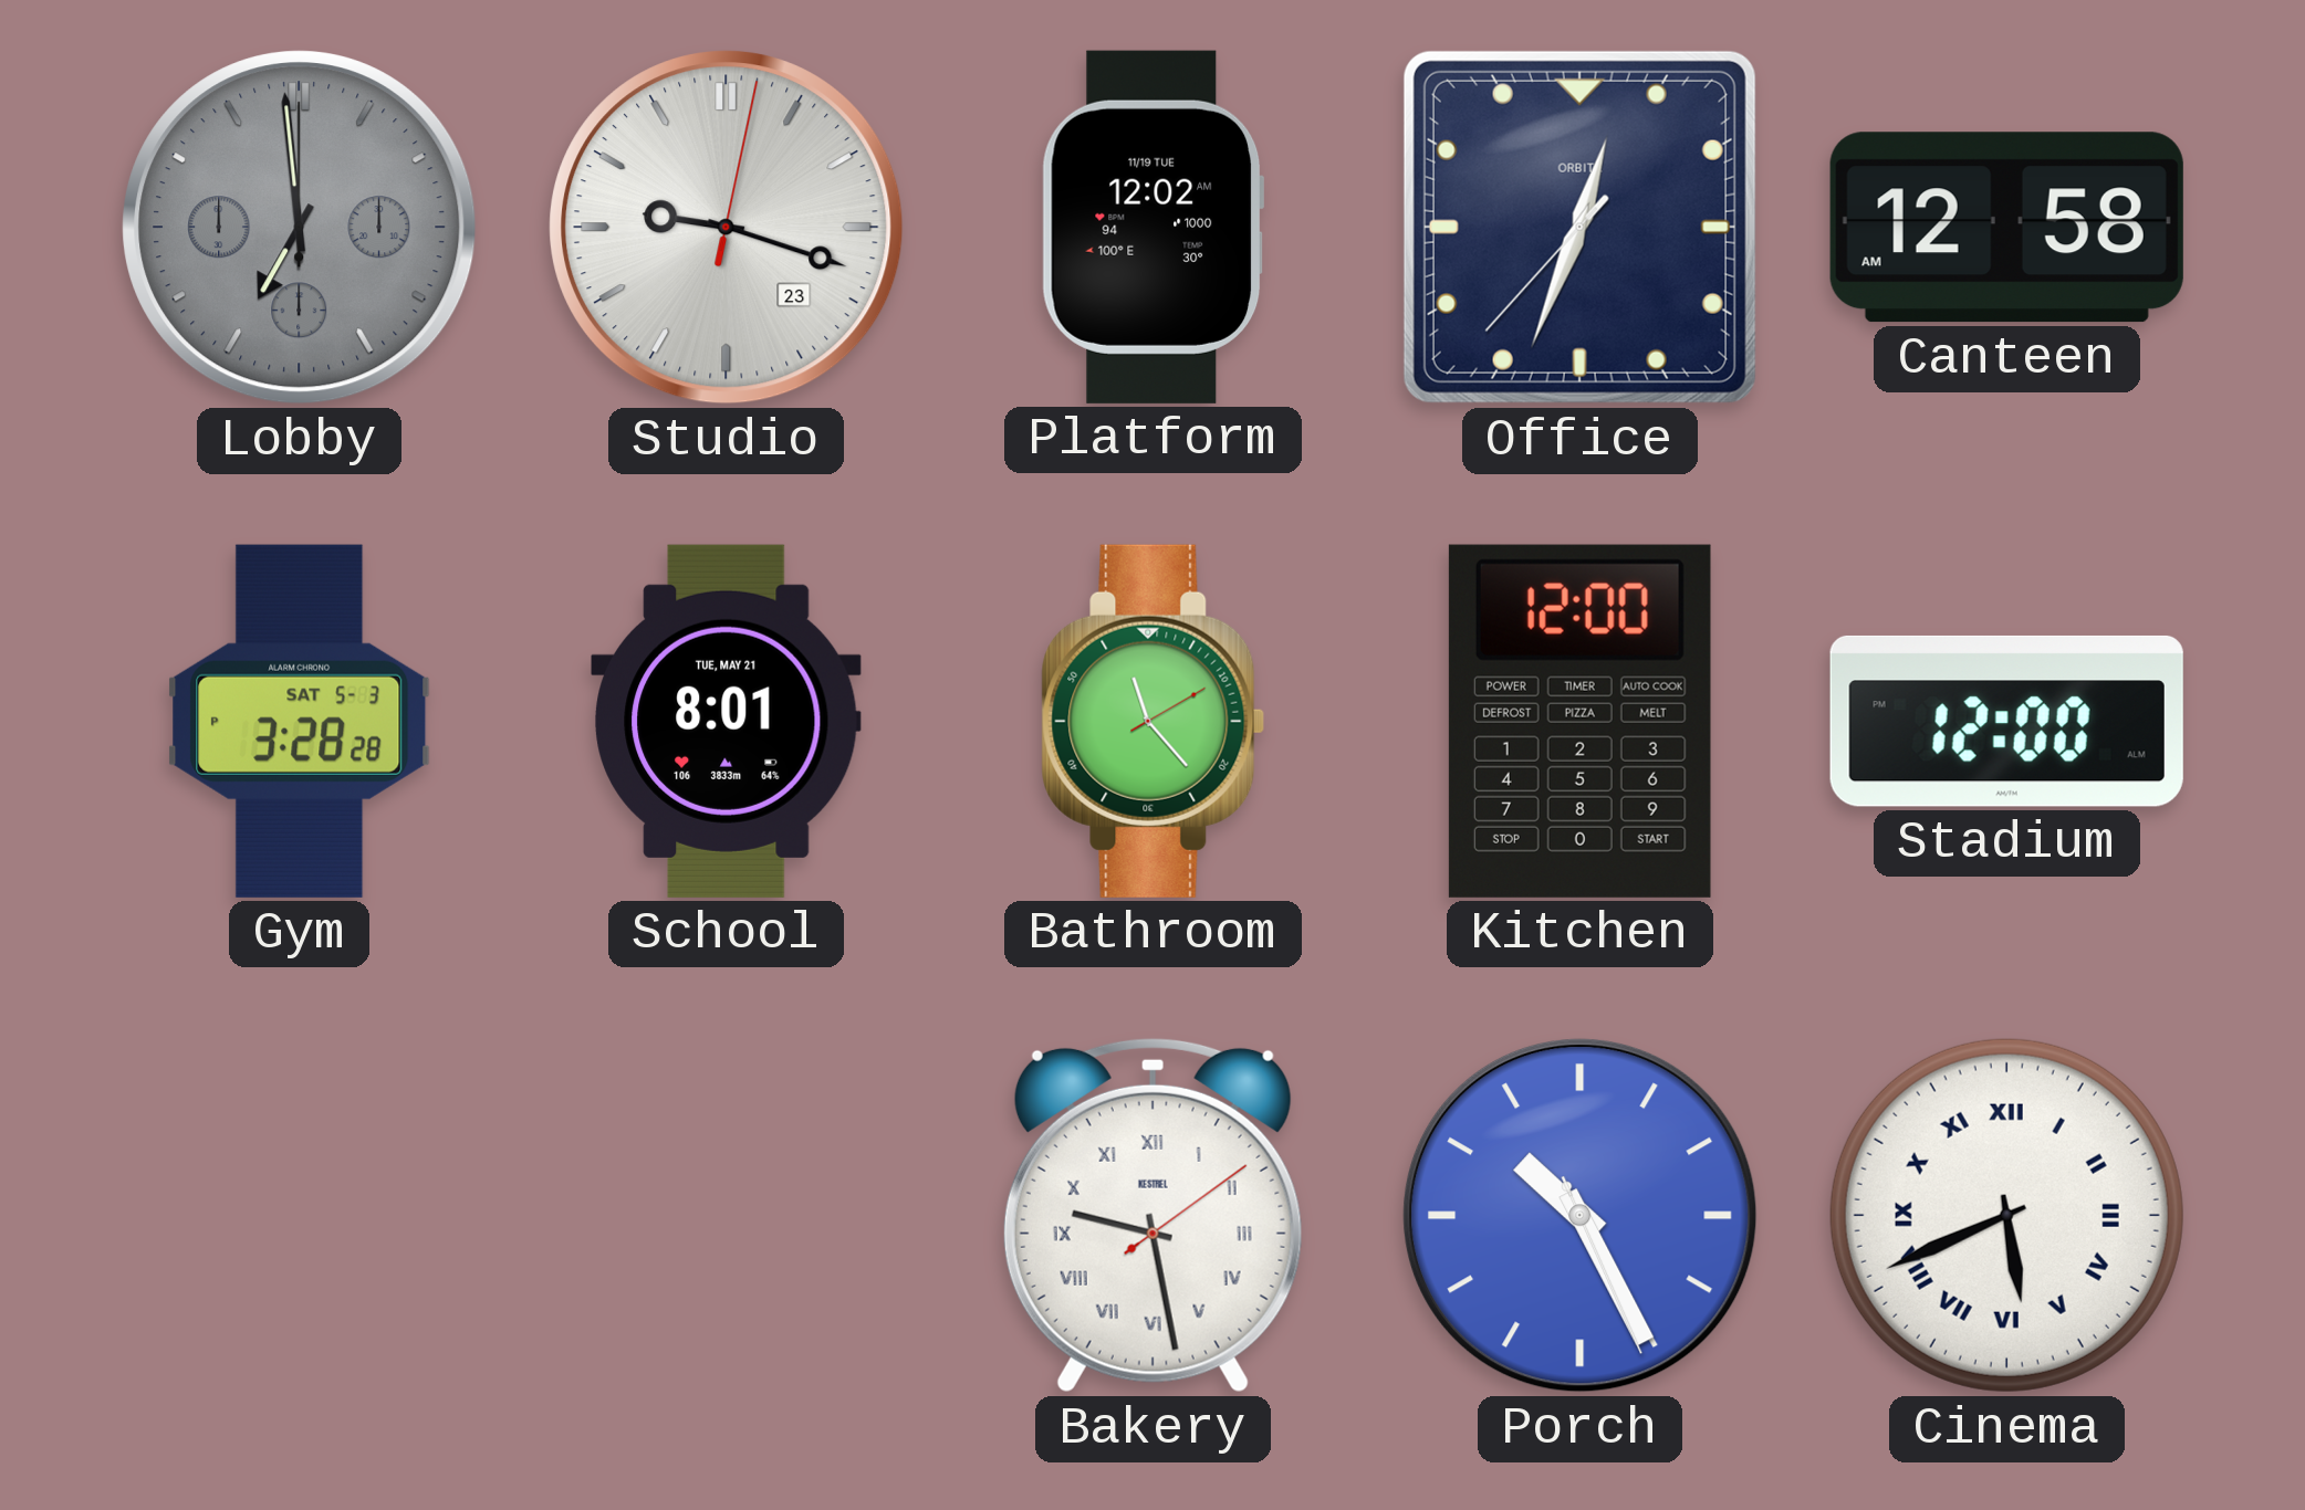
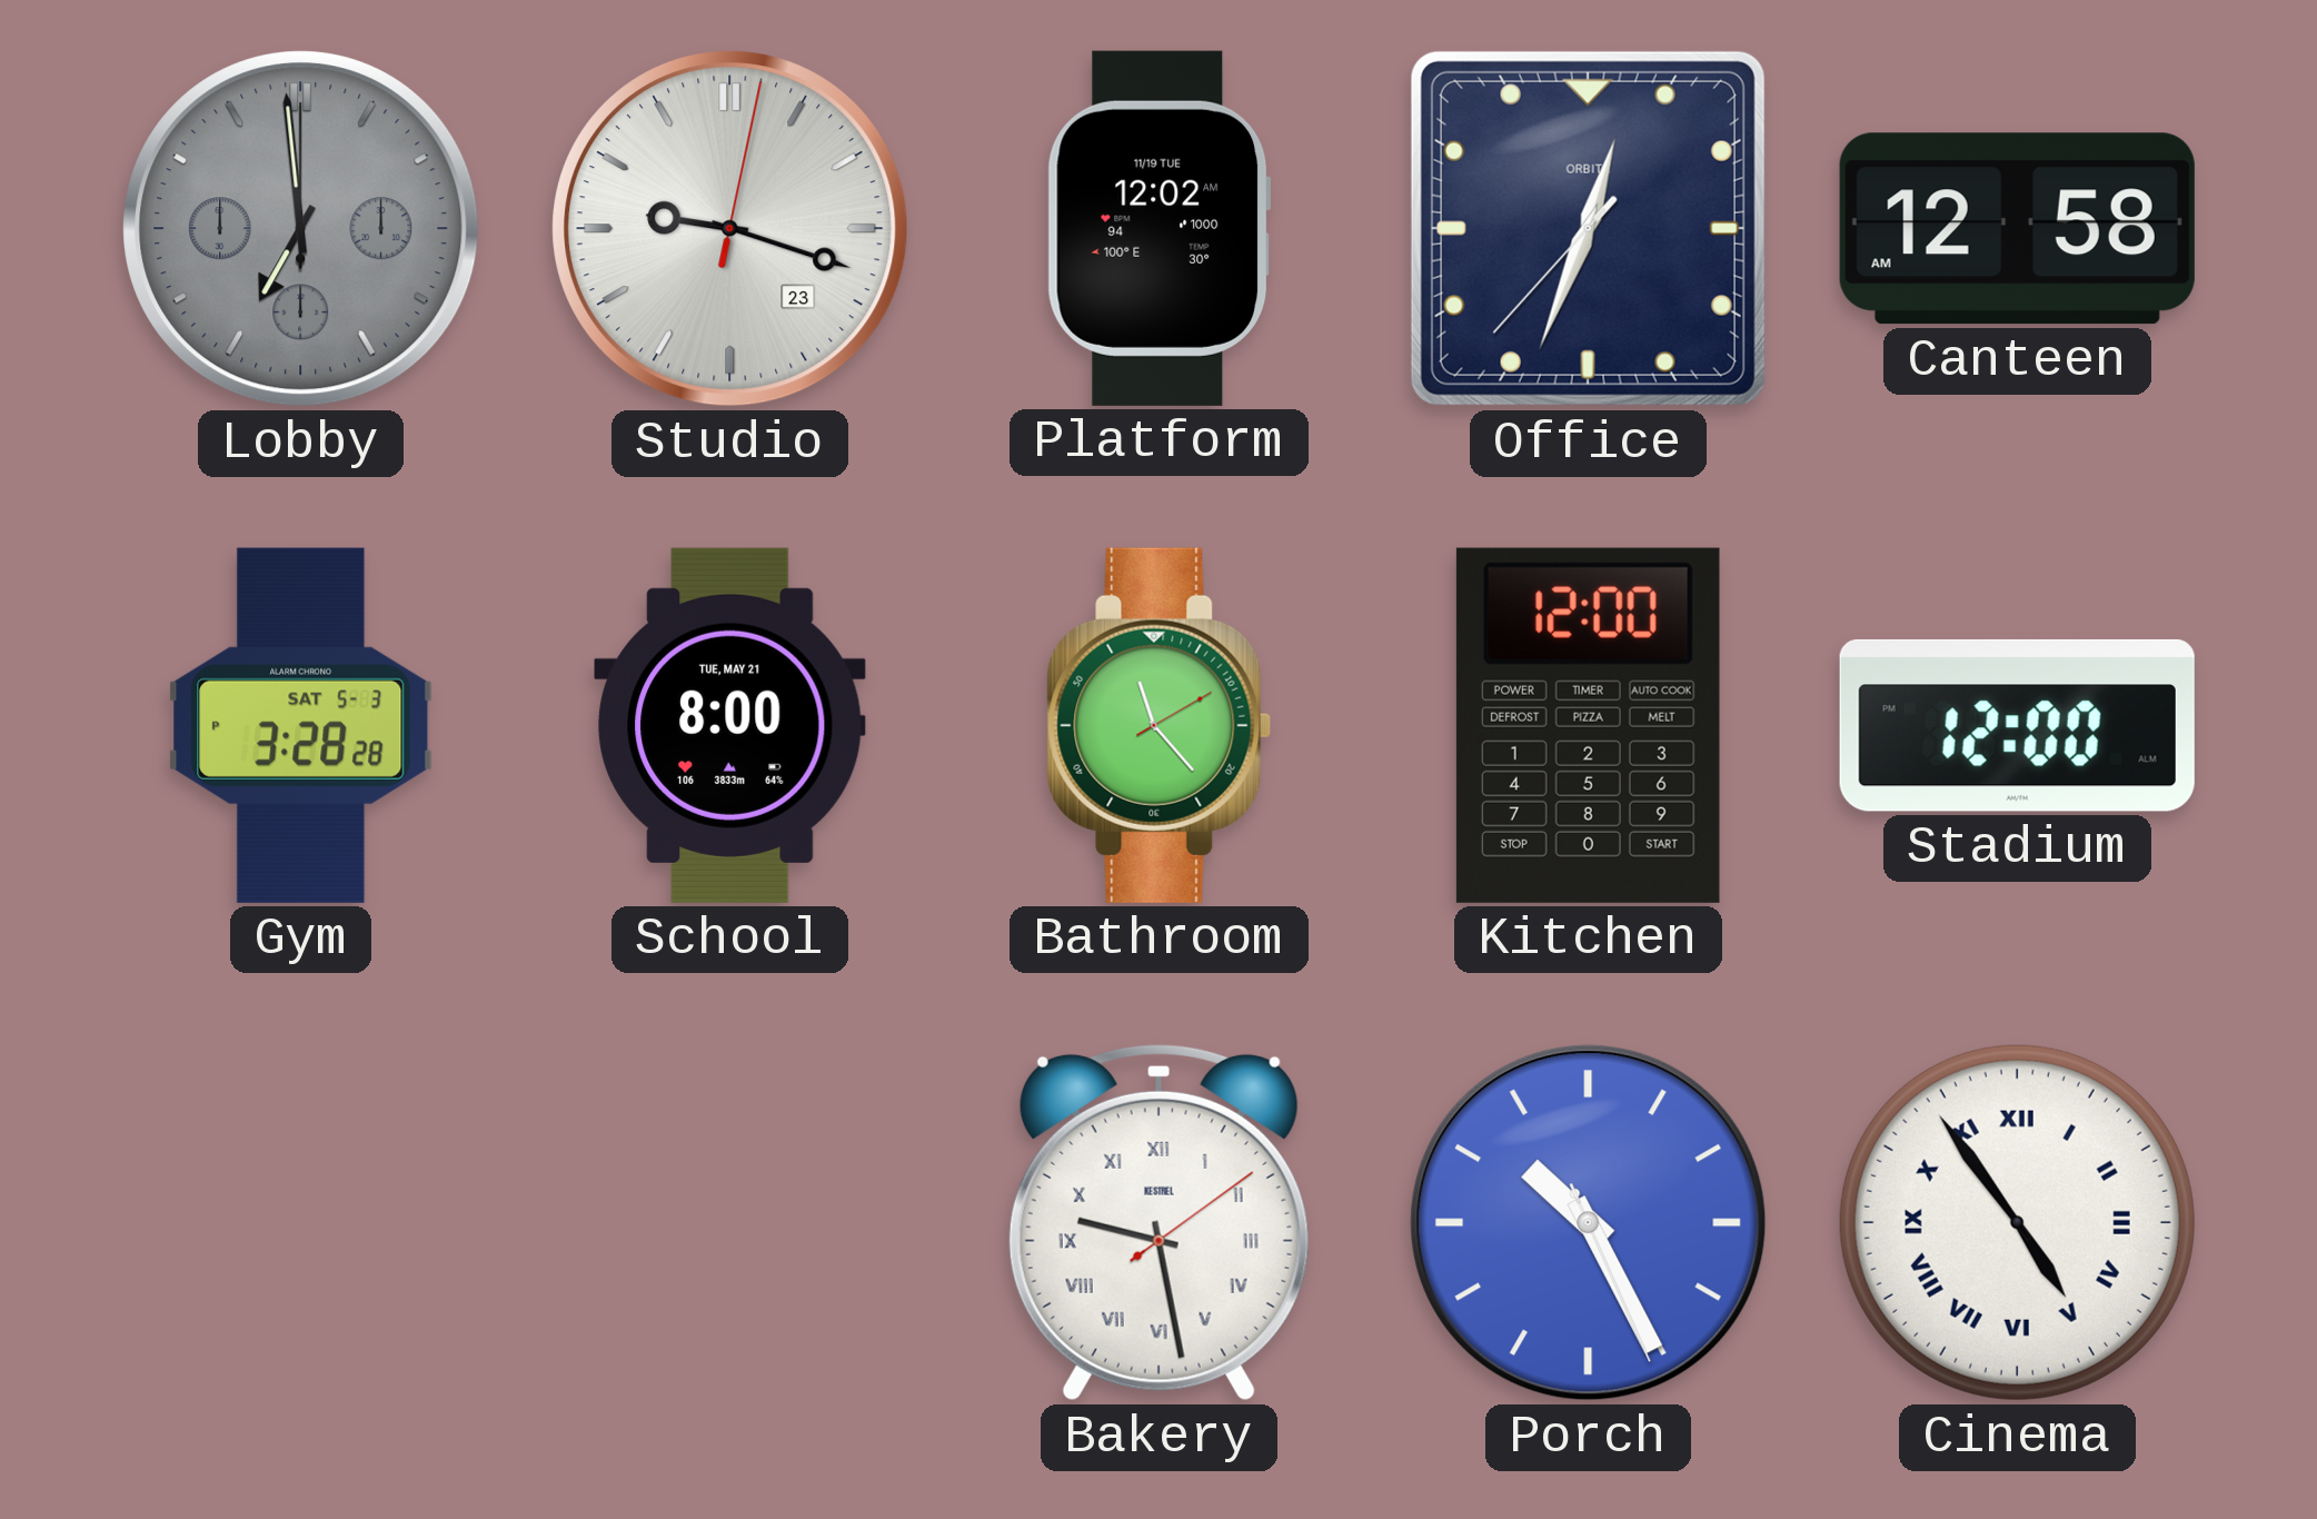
School: 8:01 -> 8:00 (730, 725)
Cinema: 5:41 -> 4:54 (2017, 1222)
